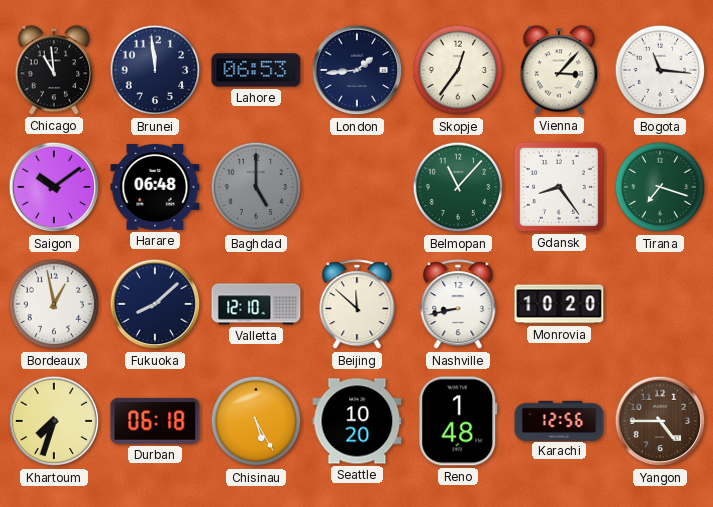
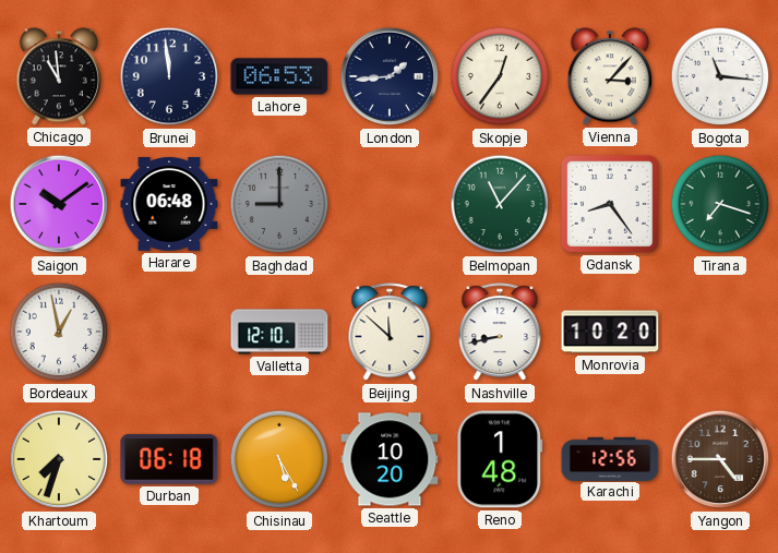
Baghdad: 5:00 -> 9:00 (279, 204)
Fukuoka: 8:08 -> none (155, 304)
